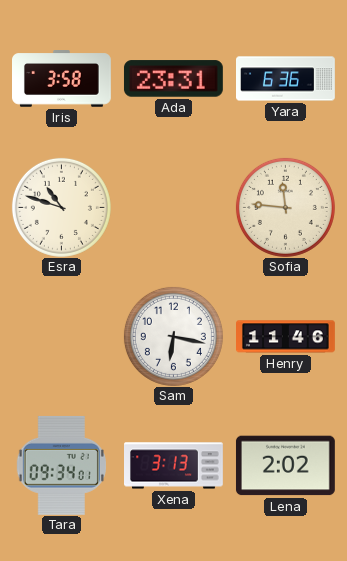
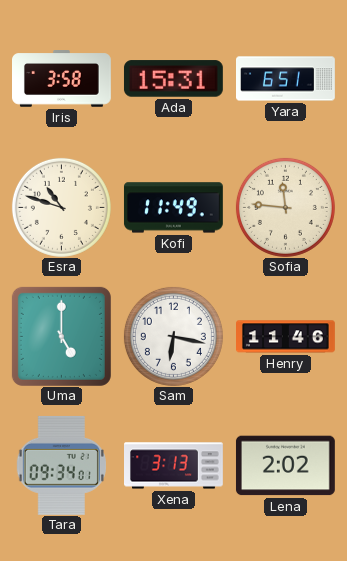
Ada: 23:31 -> 15:31 (173, 79)
Yara: 6:36 -> 6:51 (286, 79)
Kofi: none -> 11:49 (173, 208)
Uma: none -> 5:00 (61, 336)
